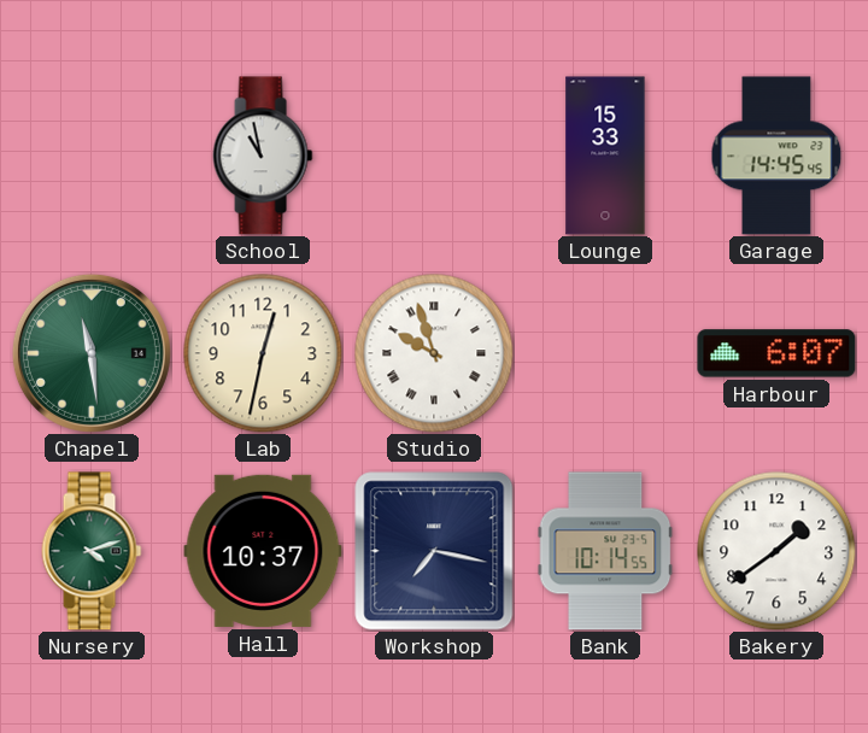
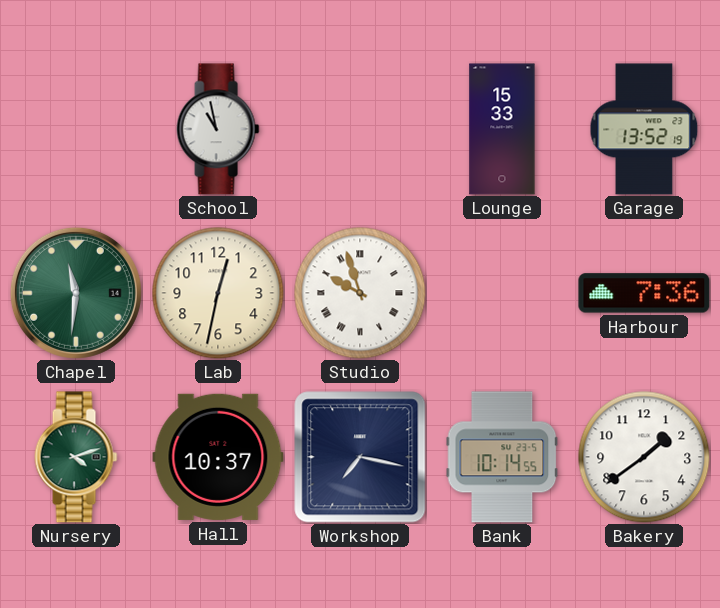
Garage: 14:45 -> 13:52 (644, 129)
Chapel: 11:29 -> 11:31 (76, 293)
Harbour: 6:07 -> 7:36 (644, 293)
